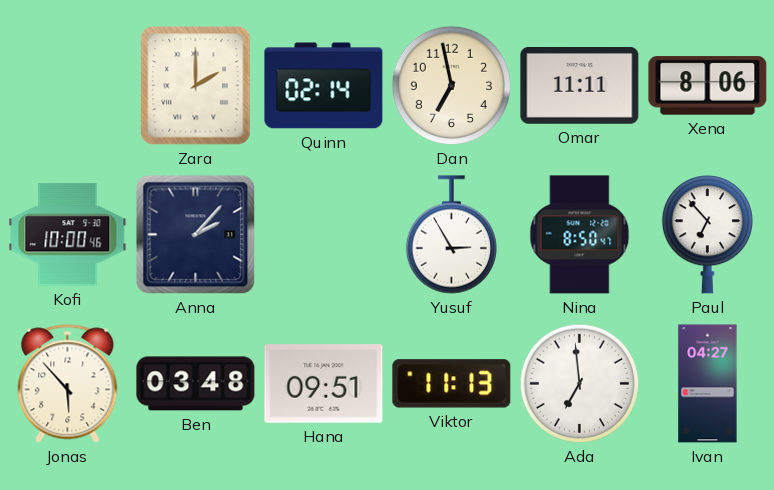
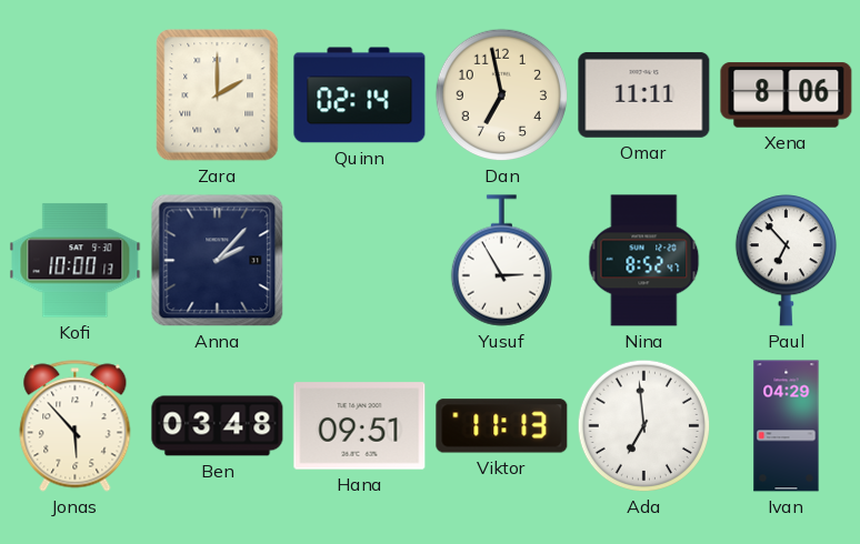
Kofi: 10:00:46 -> 10:00:13 (76, 261)
Nina: 8:50 -> 8:52 (644, 261)
Ivan: 04:27 -> 04:29 (787, 426)
